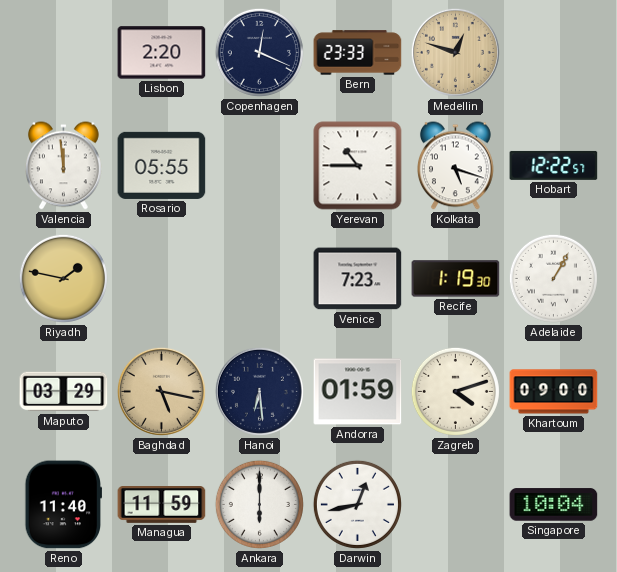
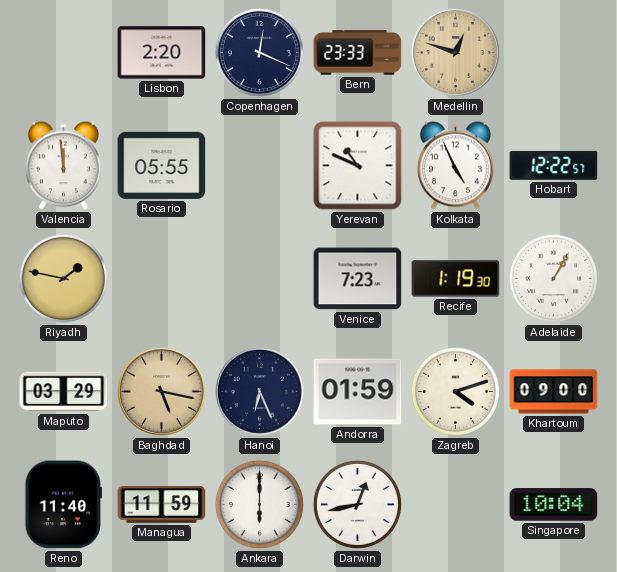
Yerevan: 10:45 -> 10:49 (358, 166)
Kolkata: 5:18 -> 4:56 (456, 166)
Hanoi: 6:29 -> 6:26 (259, 391)
